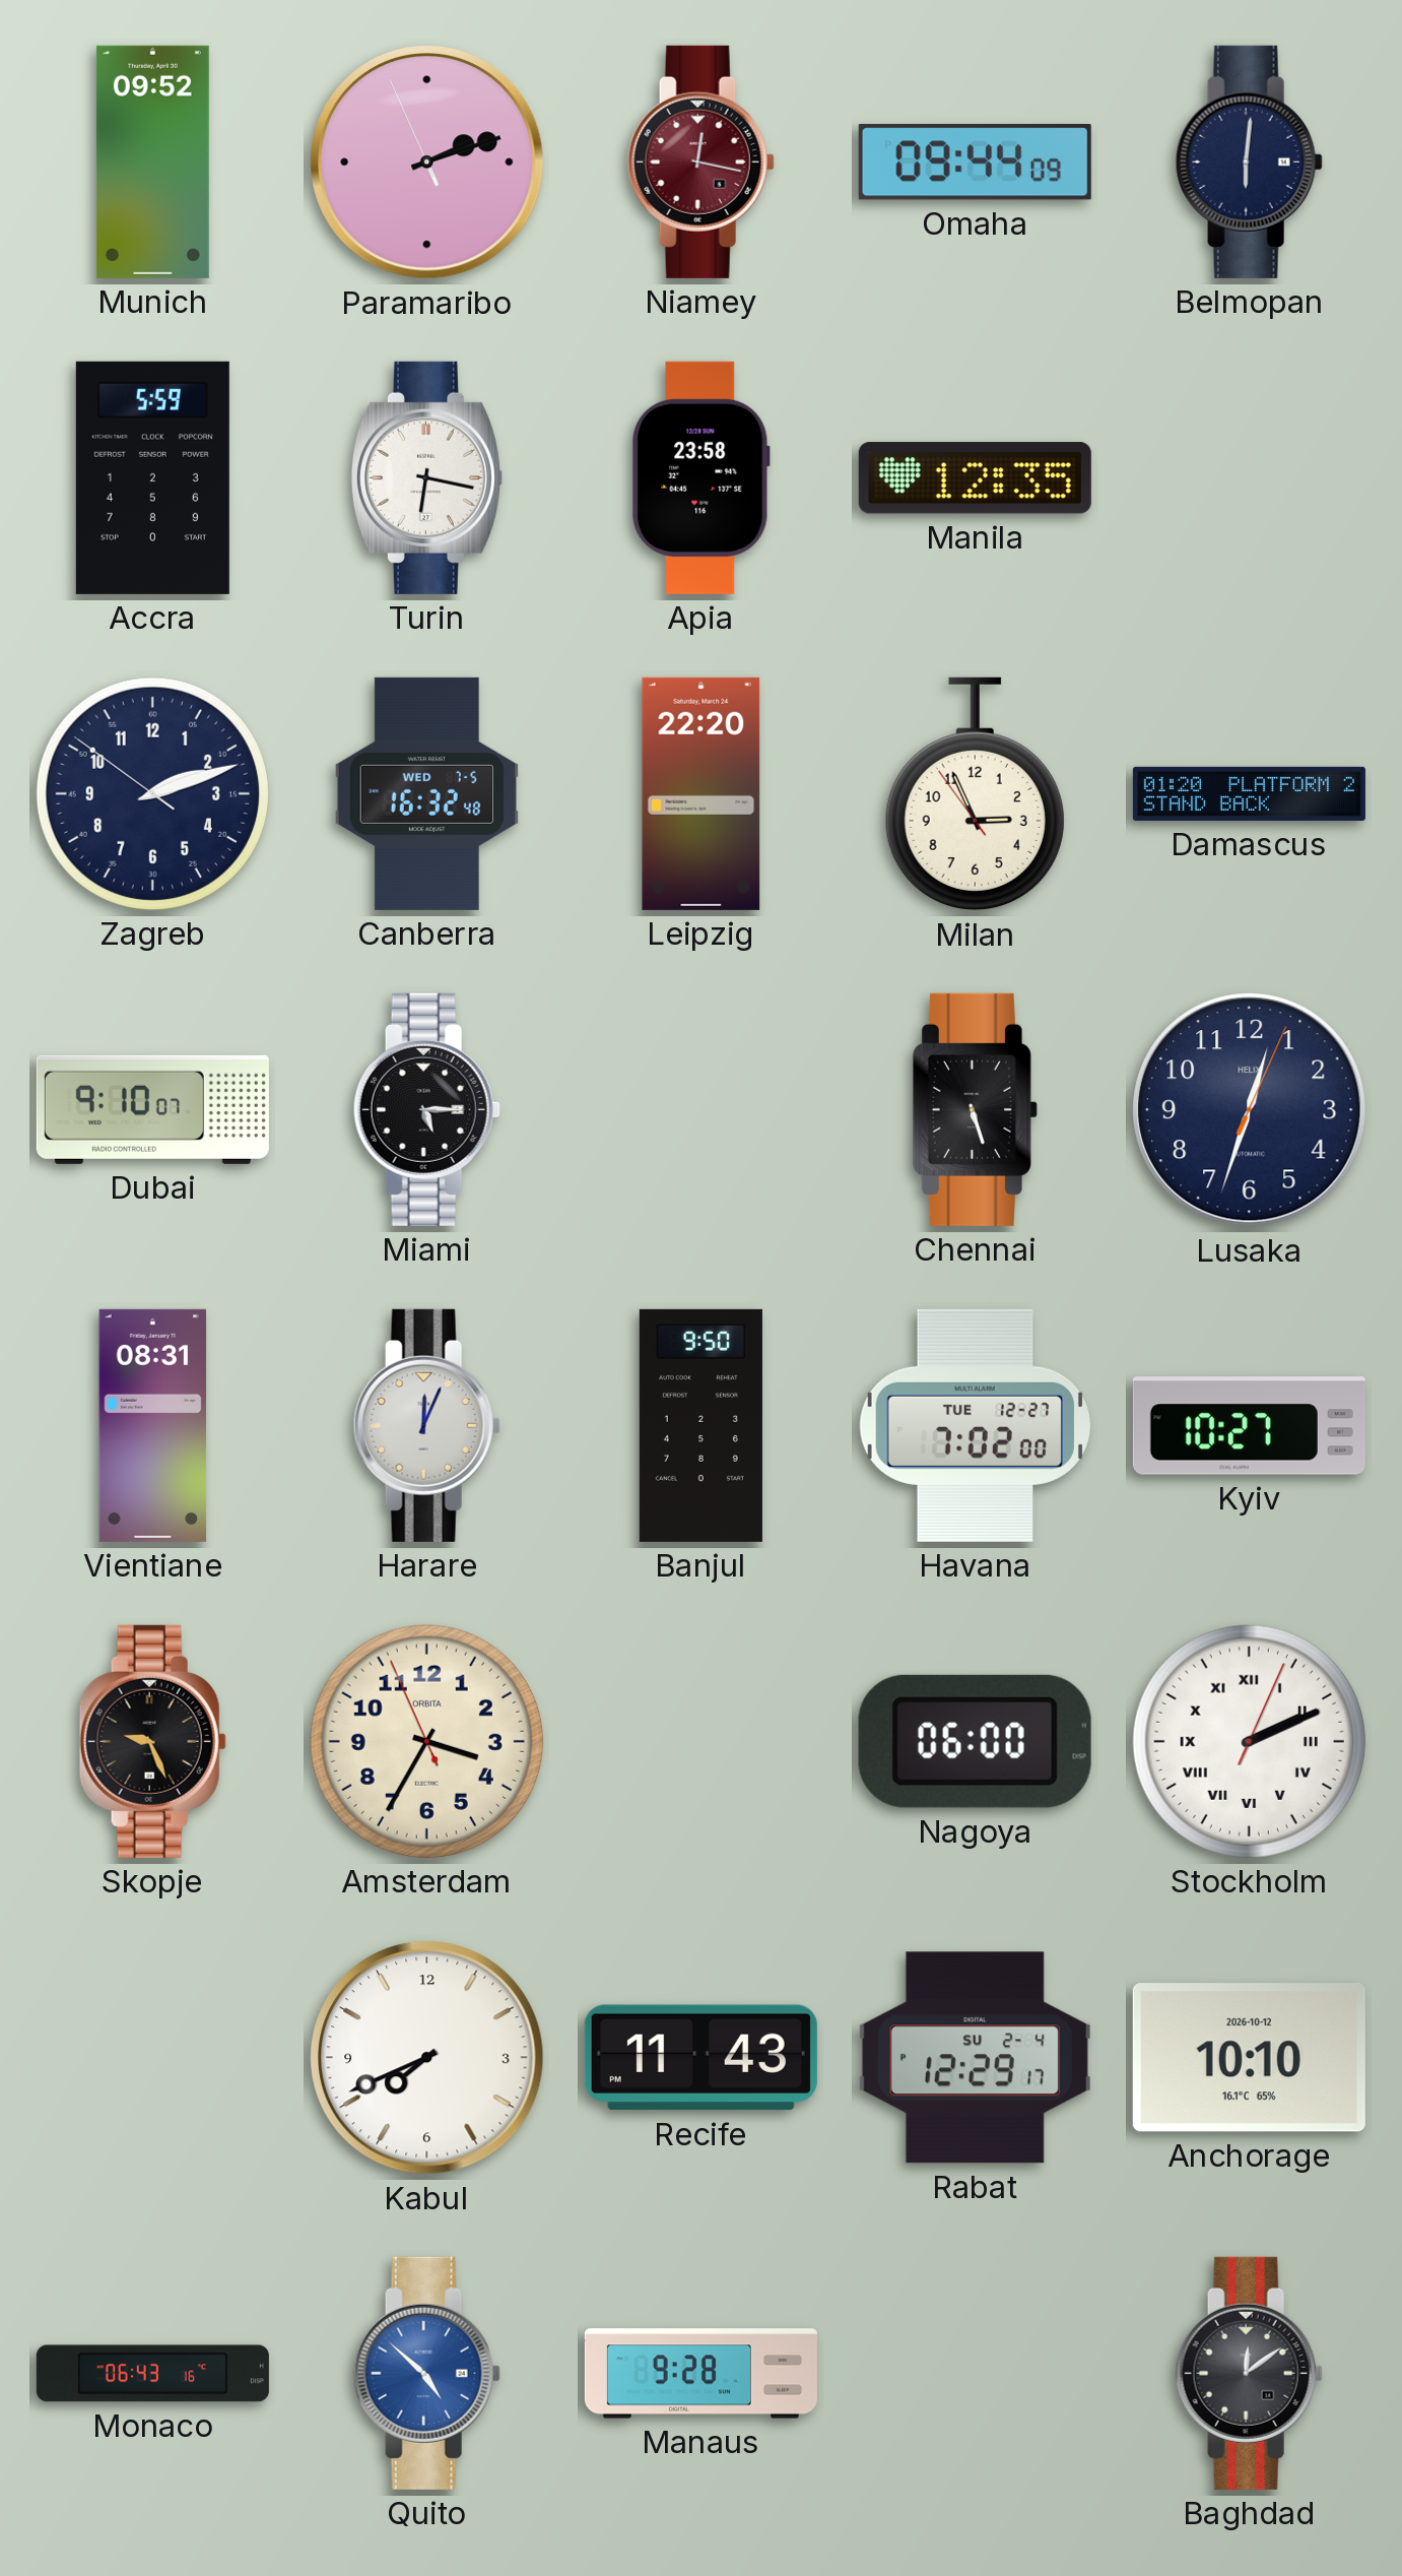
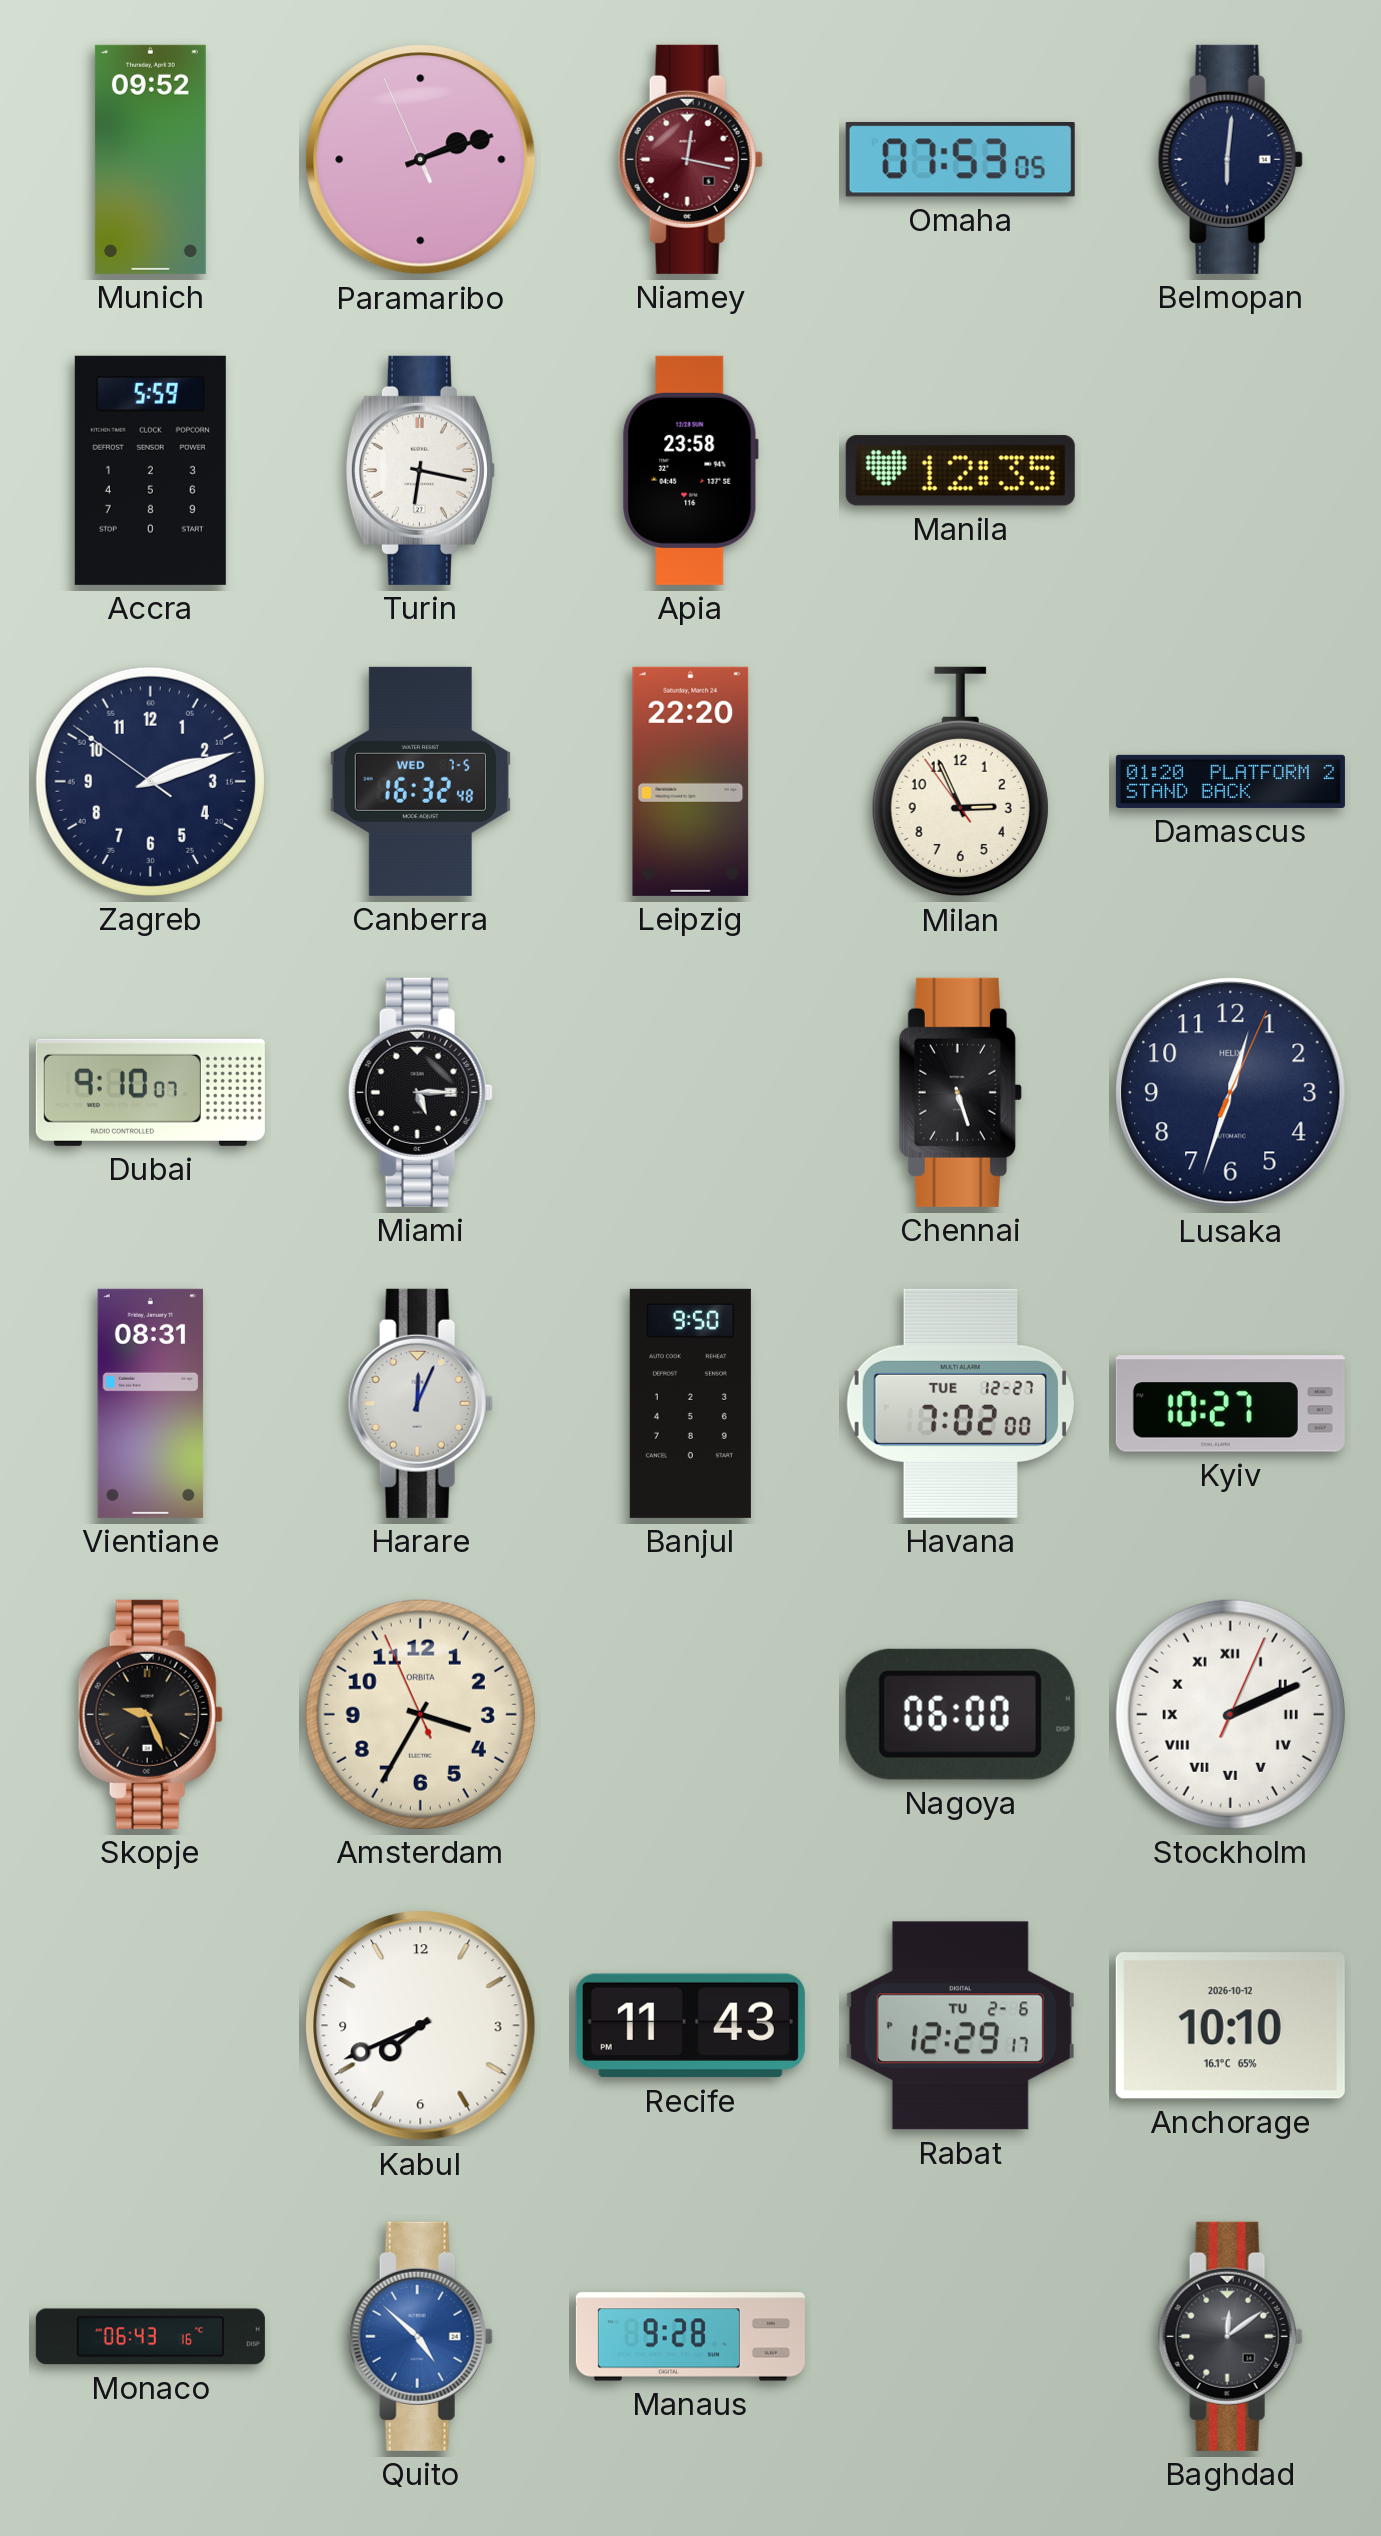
Omaha: 09:44 -> 07:53 (960, 160)
Rabat date: SU 2-4 -> TU 2-6 (960, 2026)
